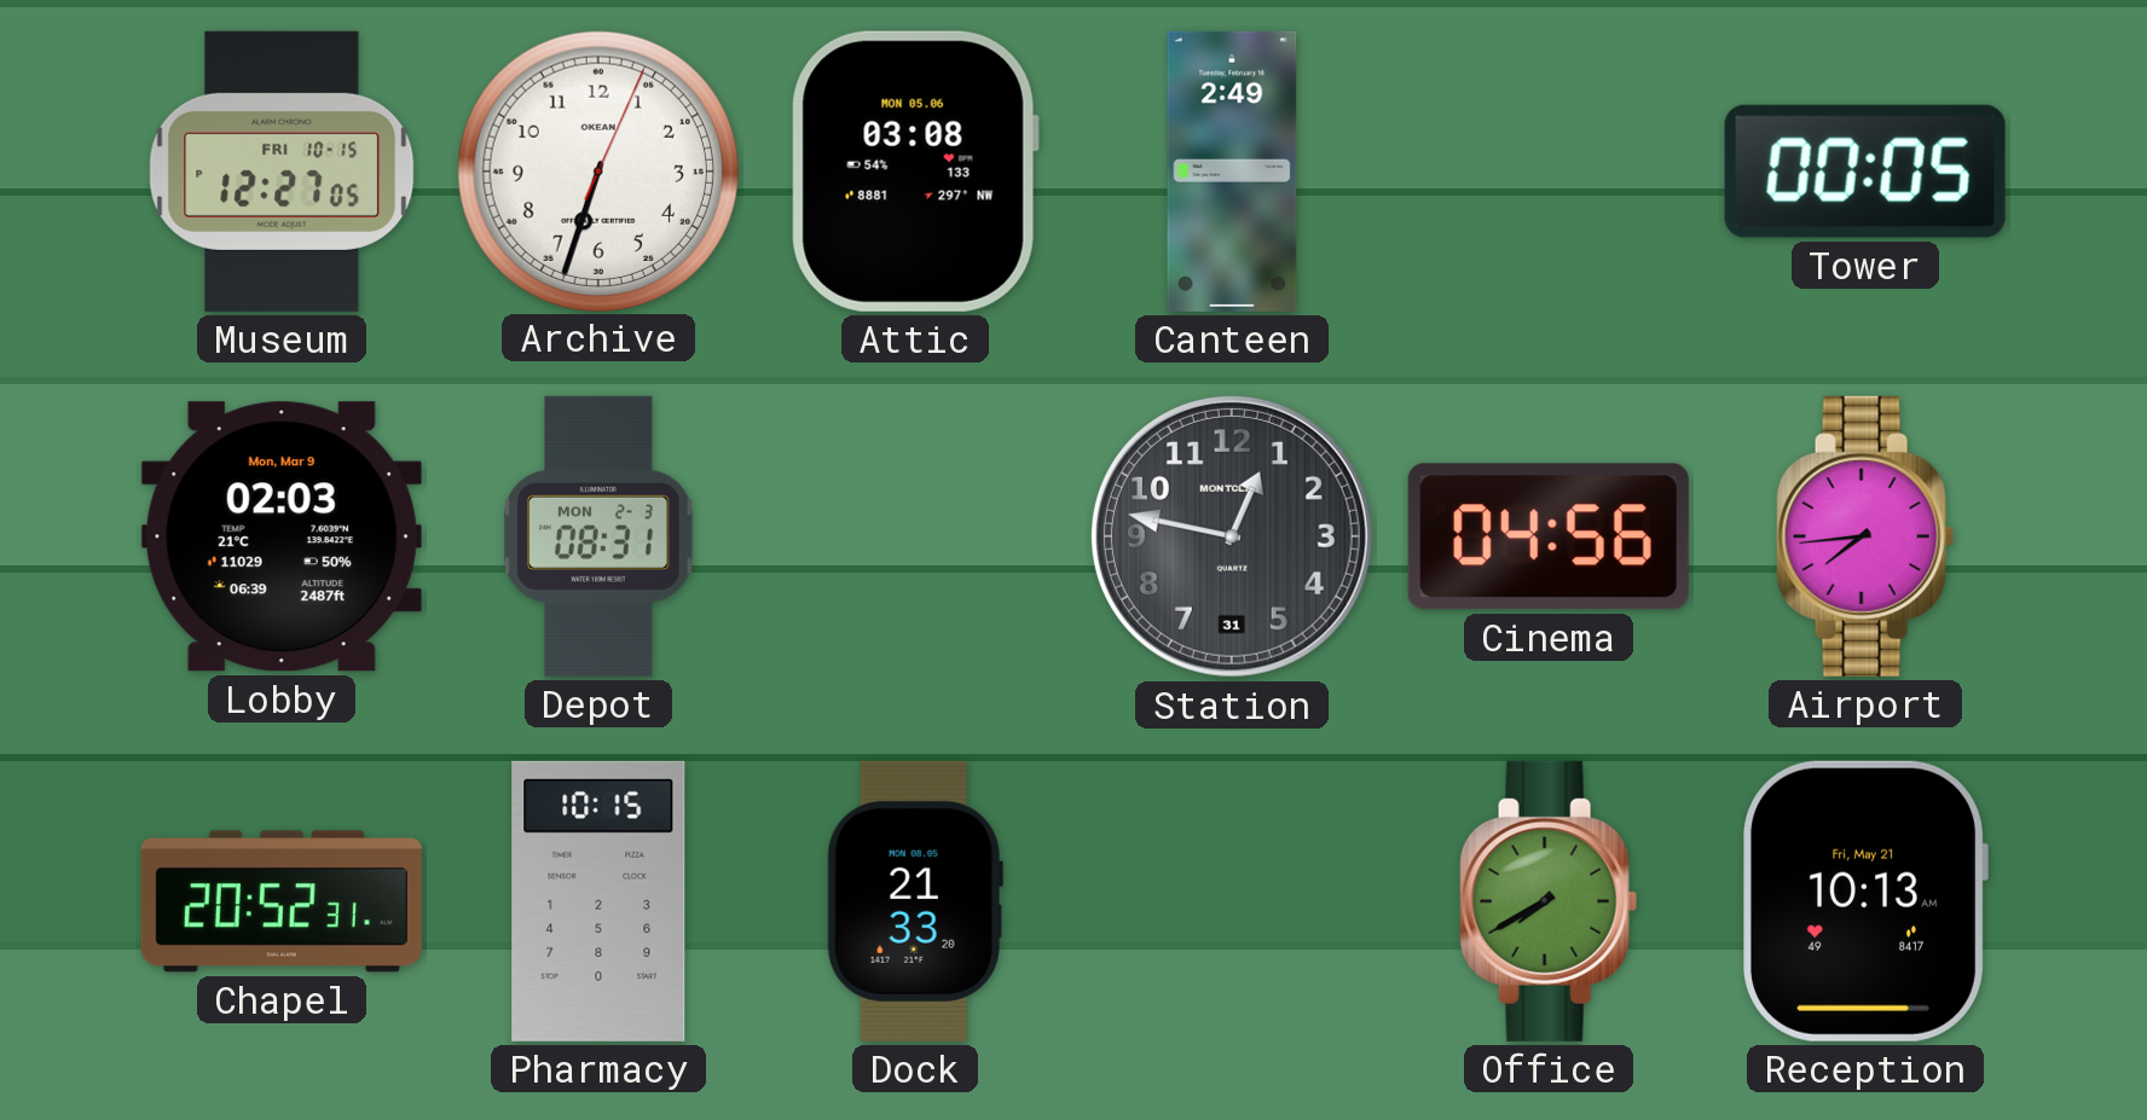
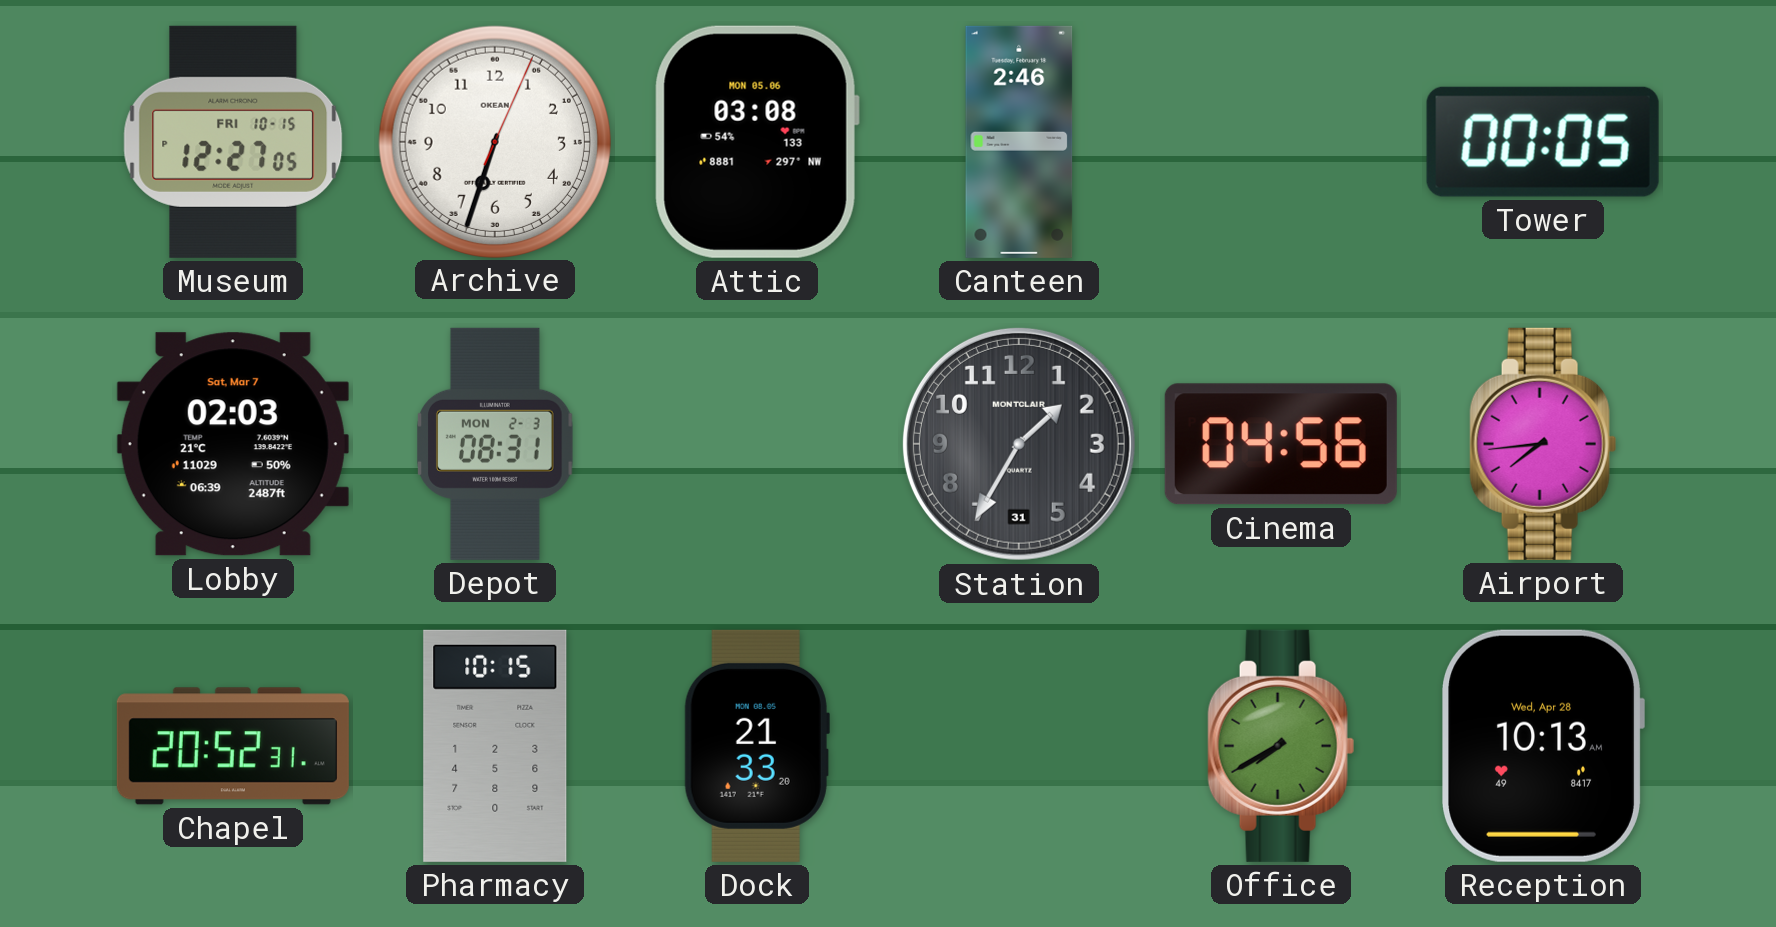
Canteen: 2:49 -> 2:46 (1019, 142)
Lobby date: Mon, Mar 9 -> Sat, Mar 7 (233, 444)
Station: 12:47 -> 1:35 (1019, 444)
Reception date: Fri, May 21 -> Wed, Apr 28 (1543, 746)
